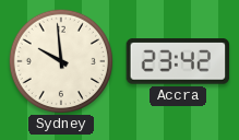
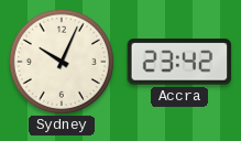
Sydney: 9:59 -> 10:04 (61, 61)
